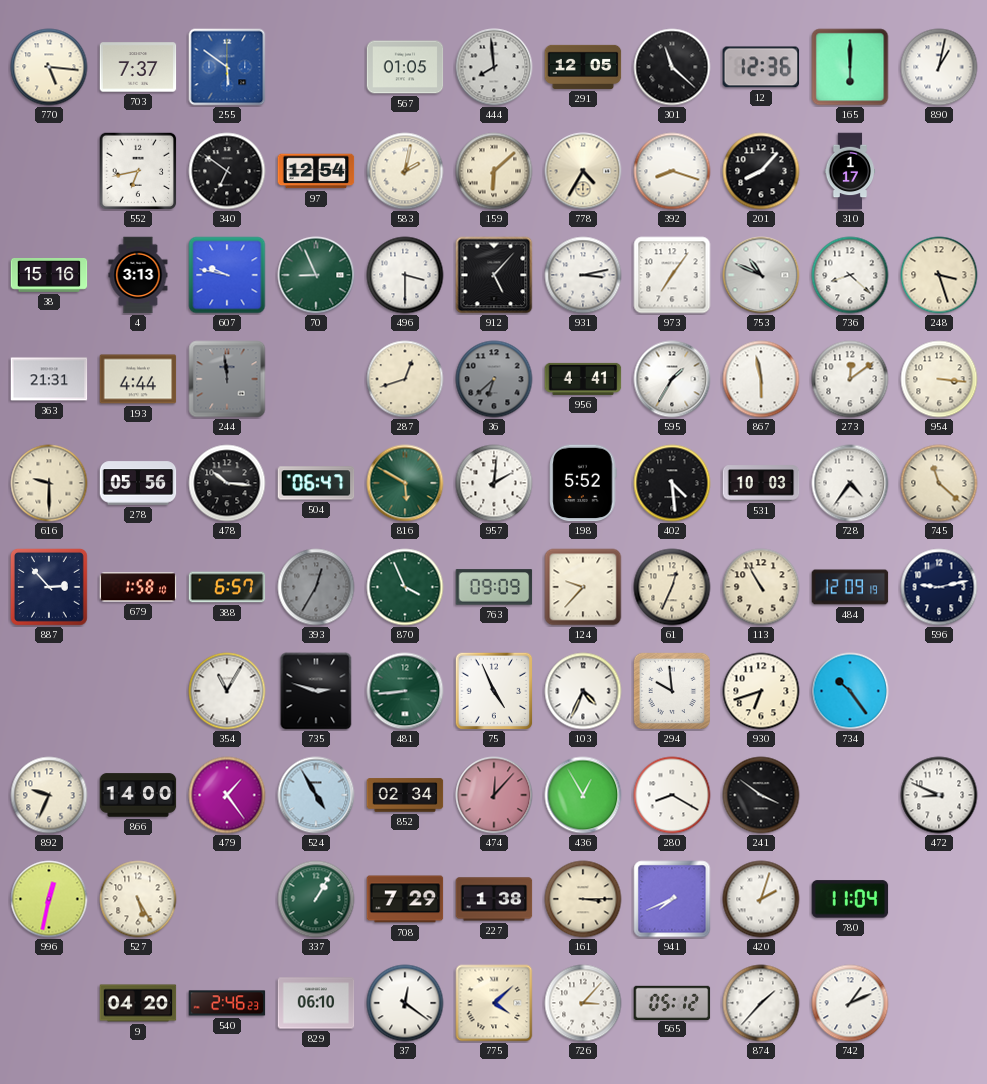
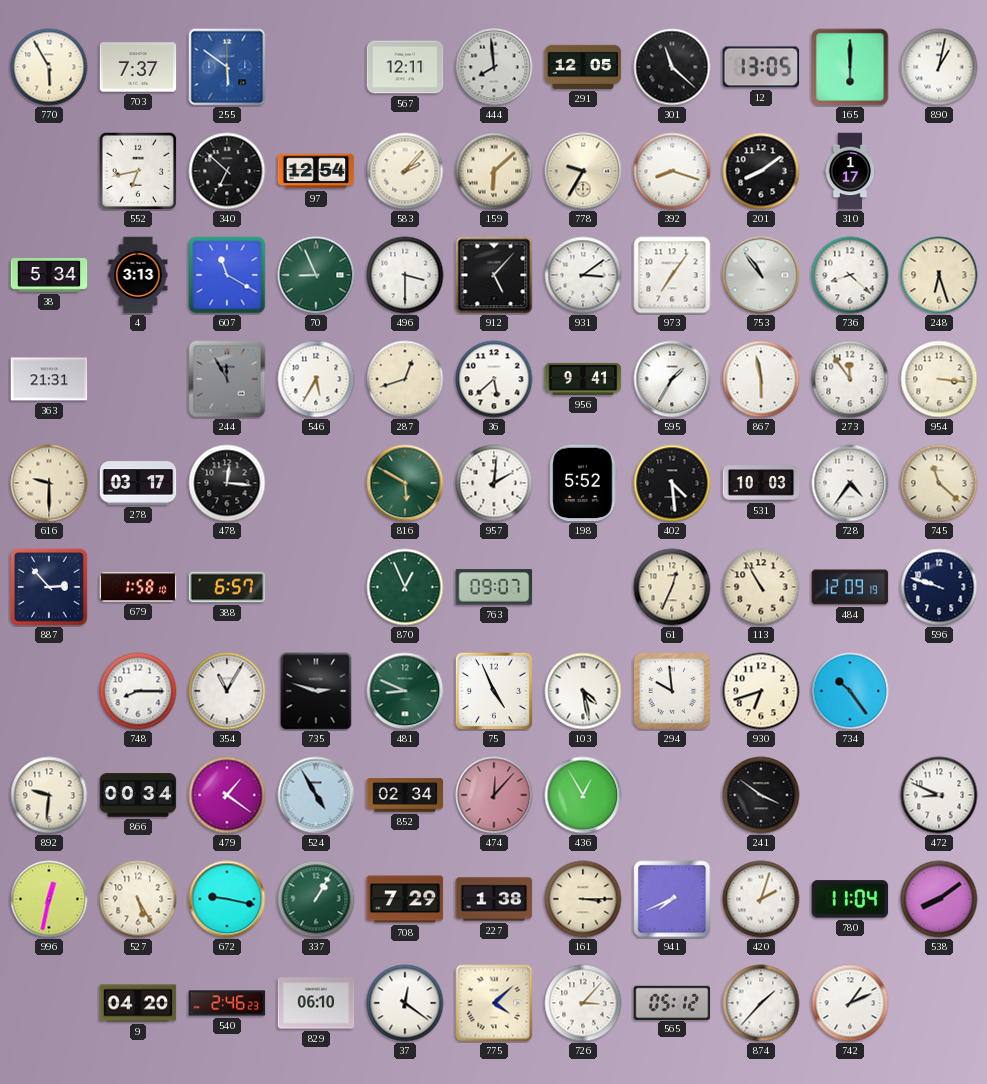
770: 5:16 -> 5:55 (49, 67)
567: 01:05 -> 12:11 (405, 67)
12: 12:36 -> 13:05 (761, 67)
340: 6:51 -> 6:52 (227, 171)
583: 2:02 -> 2:07 (405, 171)
778: 4:35 -> 9:35 (583, 171)
201: 8:07 -> 8:09 (761, 171)
38: 15:16 -> 5:34 (49, 276)
607: 9:47 -> 11:20 (227, 275)
931: 3:13 -> 3:09 (583, 275)
753: 10:49 -> 10:54 (761, 275)
248: 3:27 -> 6:27 (939, 275)
193: 4:44 -> none (138, 379)
244: 11:59 -> 11:55 (227, 379)
546: none -> 5:35 (316, 379)
36: 6:38 -> 5:38 (494, 379)
36 dial: grey -> white (494, 379)
956: 4:41 -> 9:41 (583, 379)
273: 12:09 -> 11:54 (850, 379)
278: 05:56 -> 03:17 (138, 483)
478: 10:16 -> 12:16 (227, 483)
504: 06:47 -> none (316, 483)
393: 12:35 -> none (316, 587)
870: 3:56 -> 12:56 (405, 587)
763: 09:09 -> 09:07 (494, 587)
124: 9:37 -> none (583, 587)
596: 9:13 -> 9:48 (939, 587)
748: none -> 8:15 (138, 691)
481: 8:44 -> 8:49 (405, 691)
103: 4:34 -> 4:28 (583, 691)
892: 9:34 -> 9:31 (49, 795)
866: 14:00 -> 00:34 (138, 795)
479: 1:24 -> 1:21 (227, 795)
280: 8:20 -> none (672, 795)
672: none -> 9:17 (227, 899)
538: none -> 8:09 (939, 899)
